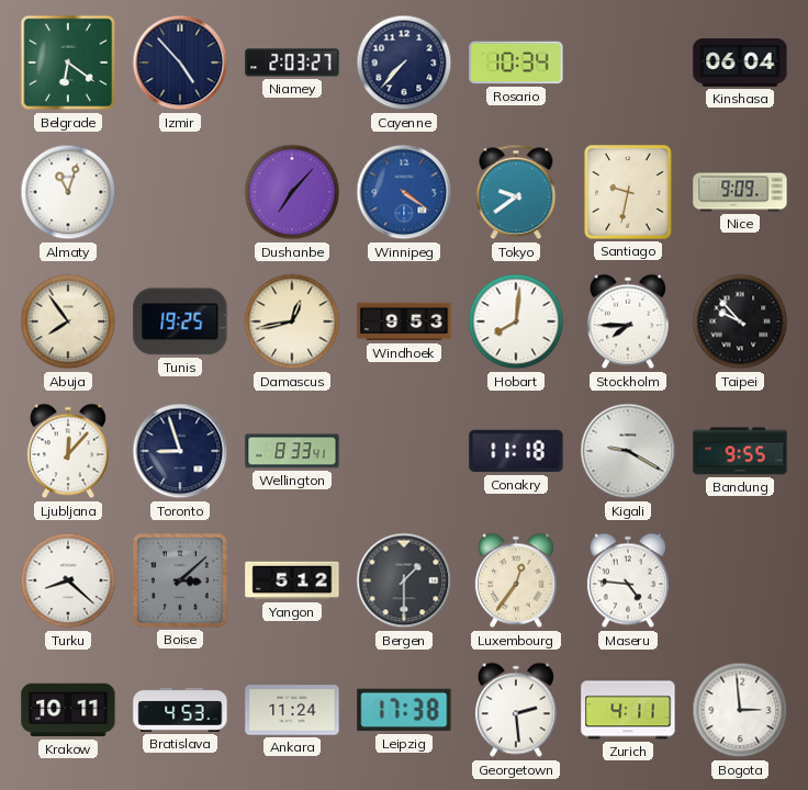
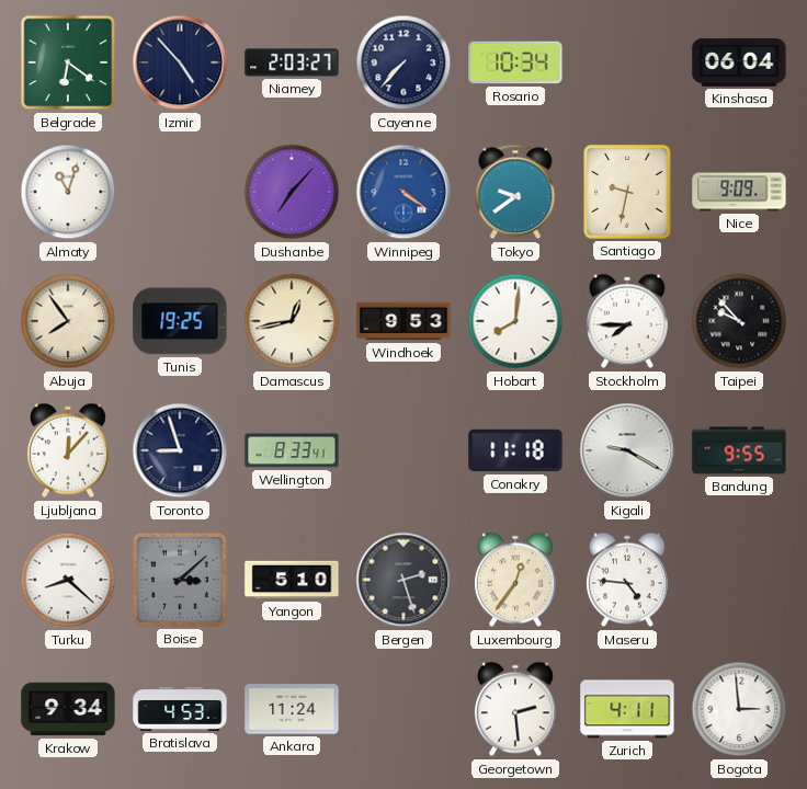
Yangon: 5:12 -> 5:10 (292, 580)
Bergen: 1:30 -> 2:27 (403, 580)
Krakow: 10:11 -> 9:34 (68, 709)
Leipzig: 17:38 -> none (404, 710)
